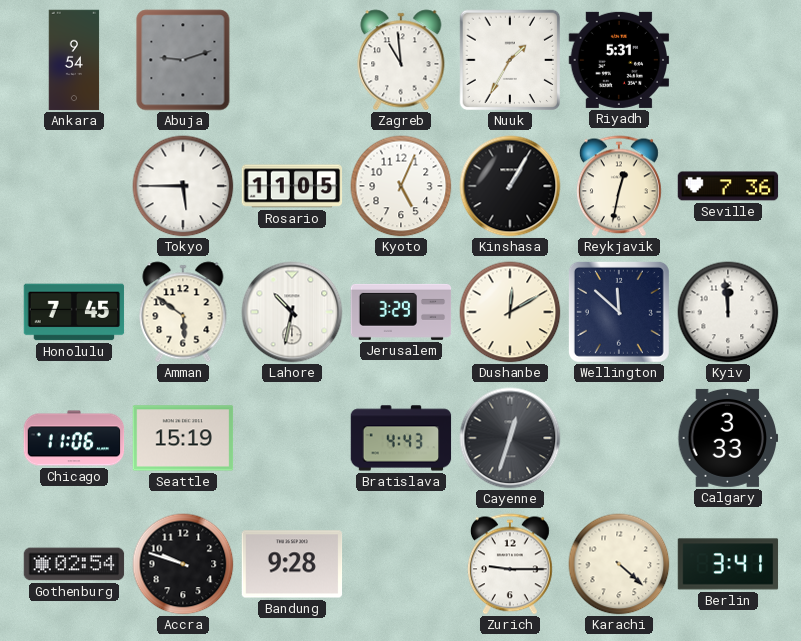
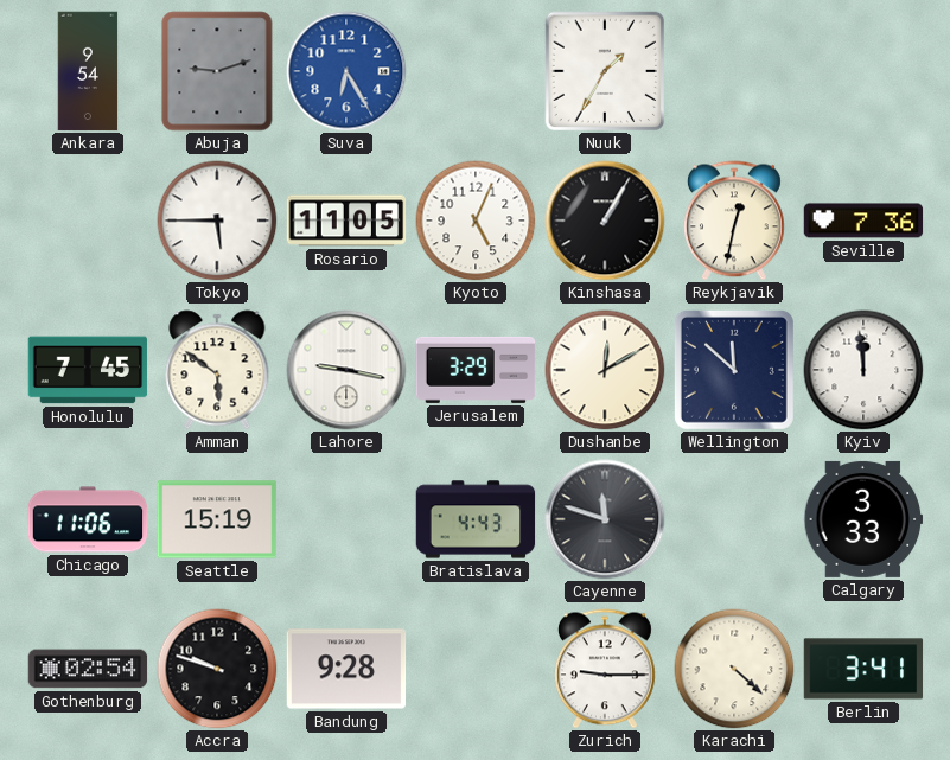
Suva: none -> 6:25 (346, 71)
Zagreb: 10:59 -> none (401, 60)
Riyadh: 5:31 -> none (619, 60)
Lahore: 10:32 -> 9:17 (346, 370)
Cayenne: 12:33 -> 11:48 (605, 519)
